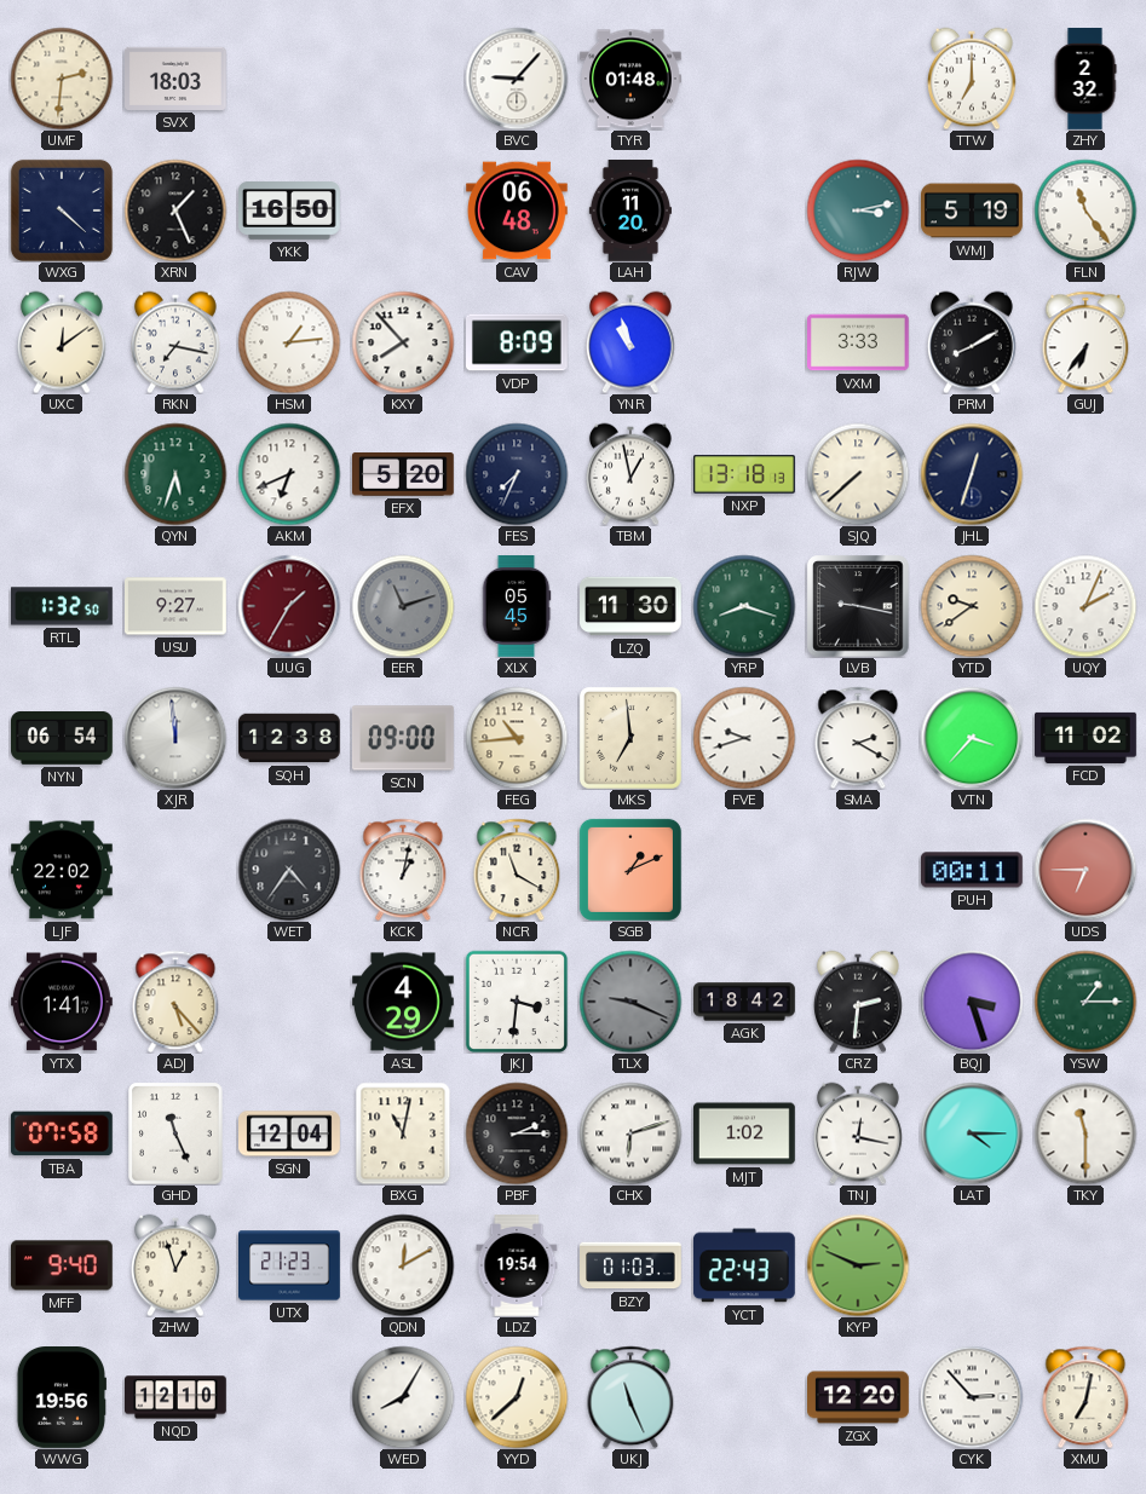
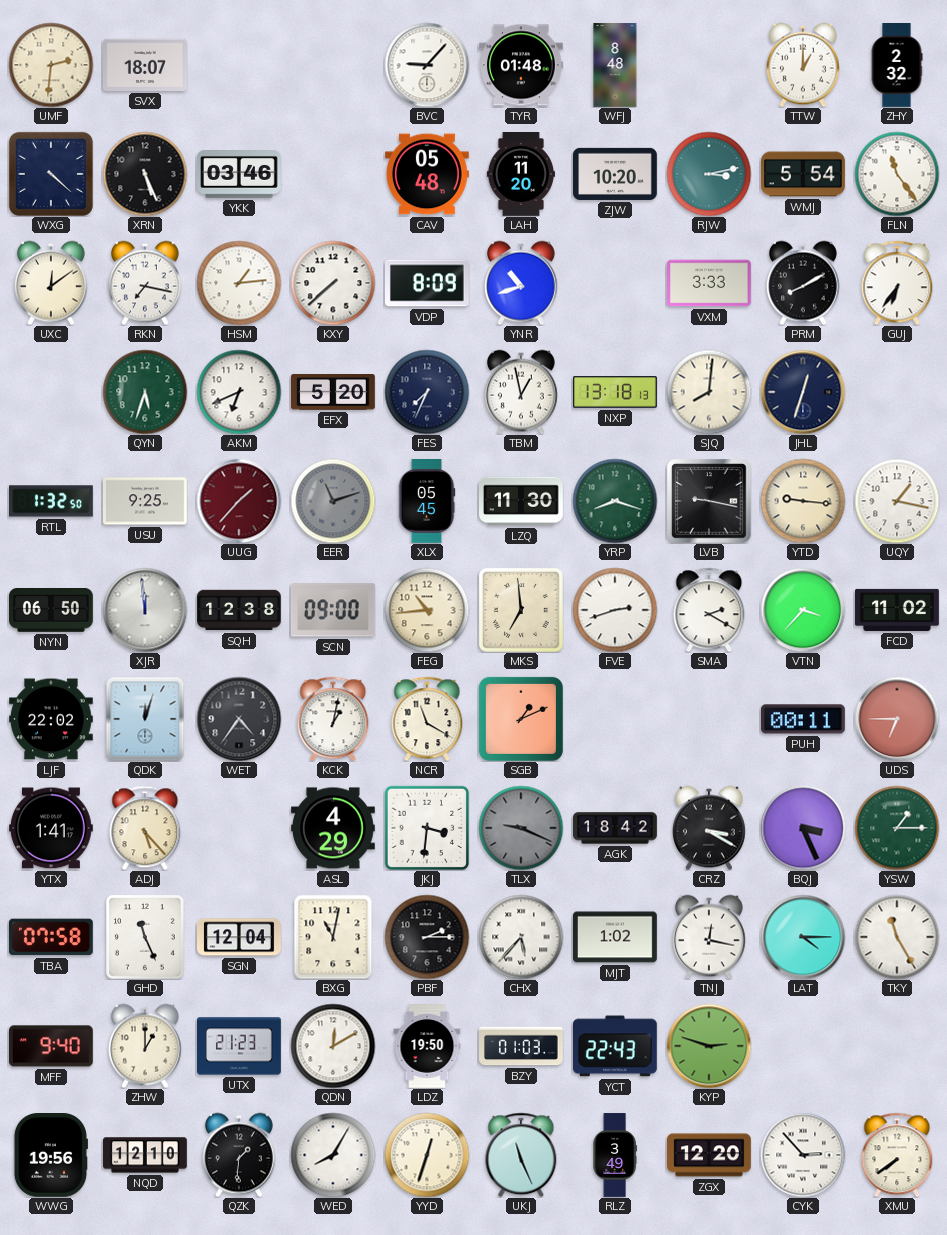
SVX: 18:03 -> 18:07 (146, 65)
WFJ: none -> 8:48 (615, 65)
TTW: 7:00 -> 1:00 (803, 65)
XRN: 1:26 -> 5:26 (145, 174)
YKK: 16:50 -> 03:46 (240, 175)
CAV: 06:48 -> 05:48 (428, 174)
ZJW: none -> 10:20 (616, 174)
WMJ: 5:19 -> 5:54 (804, 174)
KXY: 7:53 -> 7:38 (333, 283)
YNR: 10:57 -> 10:42 (521, 283)
SJQ: 7:38 -> 8:01 (709, 392)
USU: 9:27 -> 9:25 (146, 501)
UUG: 1:35 -> 1:37 (239, 501)
YTD: 9:39 -> 9:16 (803, 501)
UQY: 2:04 -> 1:17 (897, 501)
NYN: 06:54 -> 06:50 (52, 611)
FVE: 9:42 -> 2:42 (615, 610)
QDK: none -> 12:03 (145, 719)
CRZ: 2:31 -> 3:20 (709, 828)
BQJ: 3:27 -> 3:26 (803, 828)
CHX: 6:12 -> 5:37 (521, 937)
TKY: 11:30 -> 11:25 (897, 937)
ZHW: 12:57 -> 1:00 (145, 1046)
LDZ: 19:54 -> 19:50 (427, 1047)
KYP: 2:49 -> 2:48 (709, 1046)
QZK: none -> 1:31 (239, 1155)
YYD: 12:38 -> 12:33 (427, 1155)
RLZ: none -> 3:49 (615, 1155)
XMU: 7:02 -> 7:39 (897, 1155)
